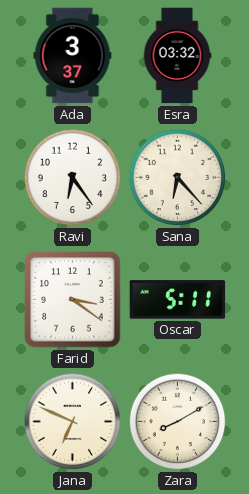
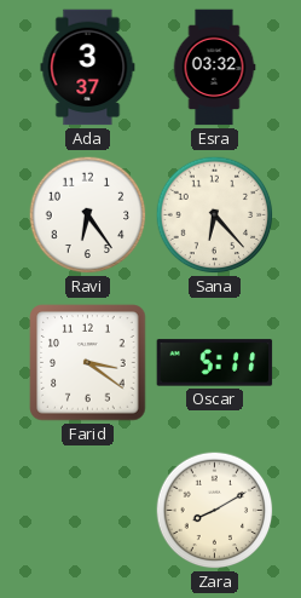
Jana: 6:49 -> none (73, 422)
